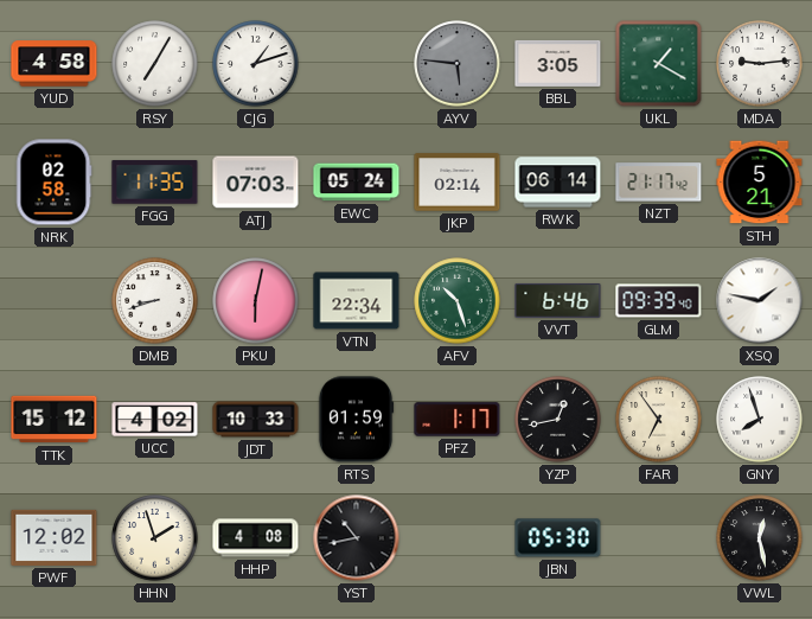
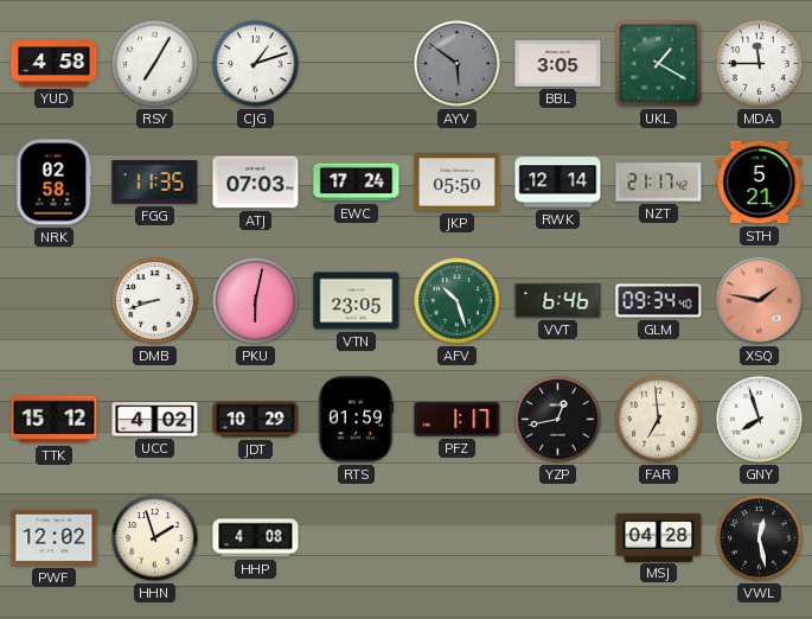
AYV: 5:46 -> 5:51 (458, 64)
MDA: 9:14 -> 11:45 (760, 64)
EWC: 05:24 -> 17:24 (357, 183)
JKP: 02:14 -> 05:50 (458, 183)
RWK: 06:14 -> 12:14 (558, 183)
VTN: 22:34 -> 23:05 (357, 301)
GLM: 09:39 -> 09:34 (659, 301)
XSQ dial: white -> salmon (760, 301)
JDT: 10:33 -> 10:29 (256, 420)
FAR: 6:54 -> 6:59 (659, 420)
YST: 10:43 -> none (357, 538)
JBN: 05:30 -> none (558, 538)
MSJ: none -> 04:28 (659, 537)
